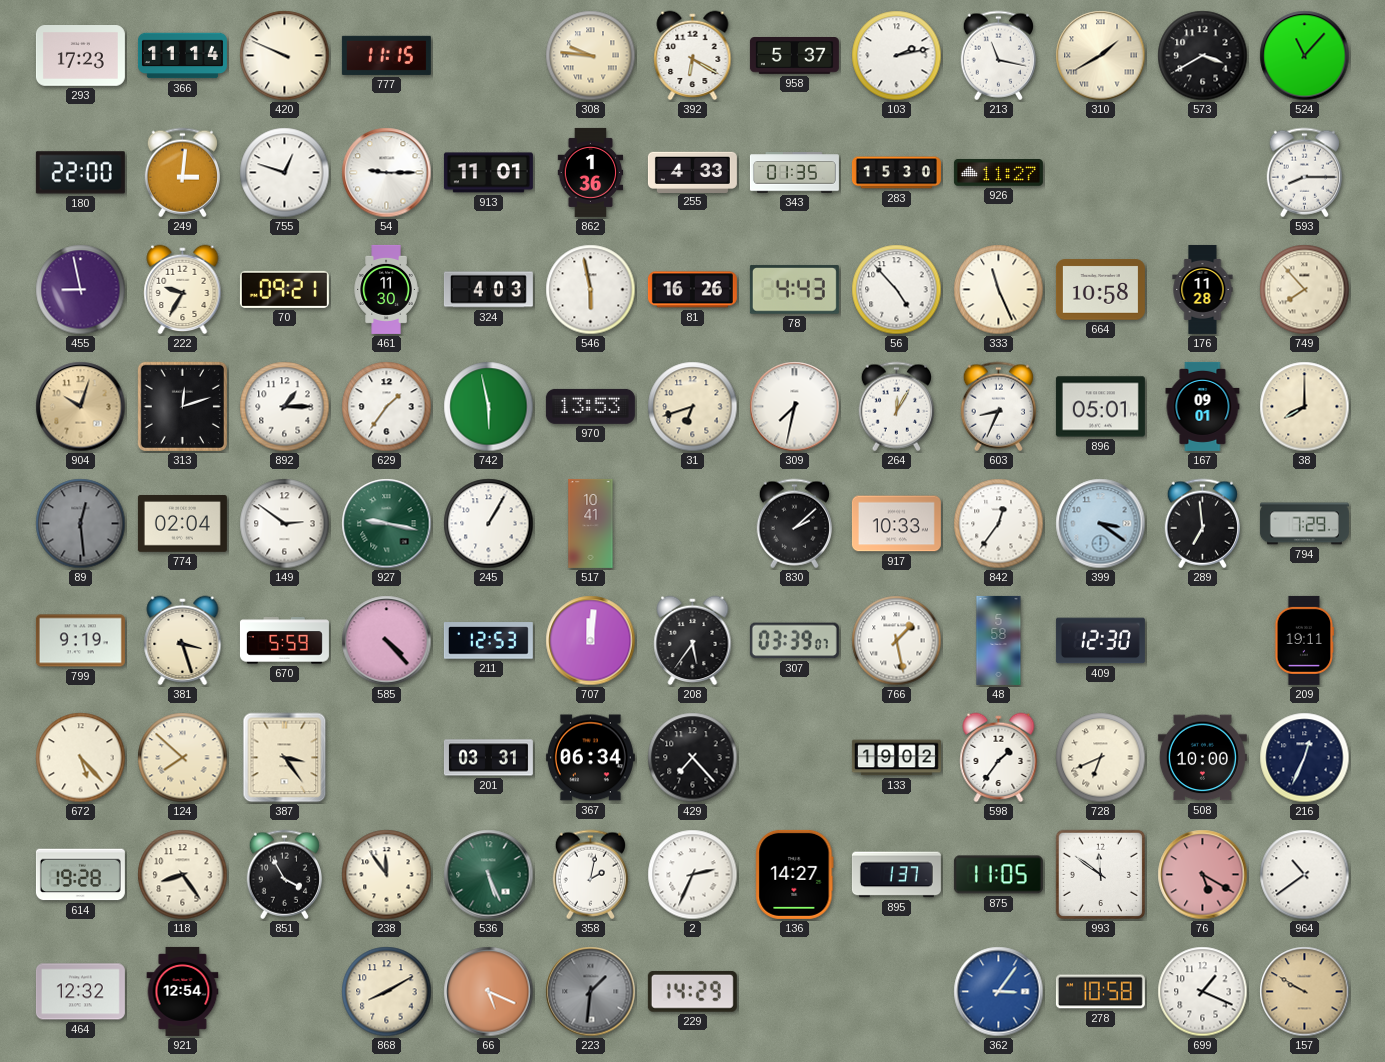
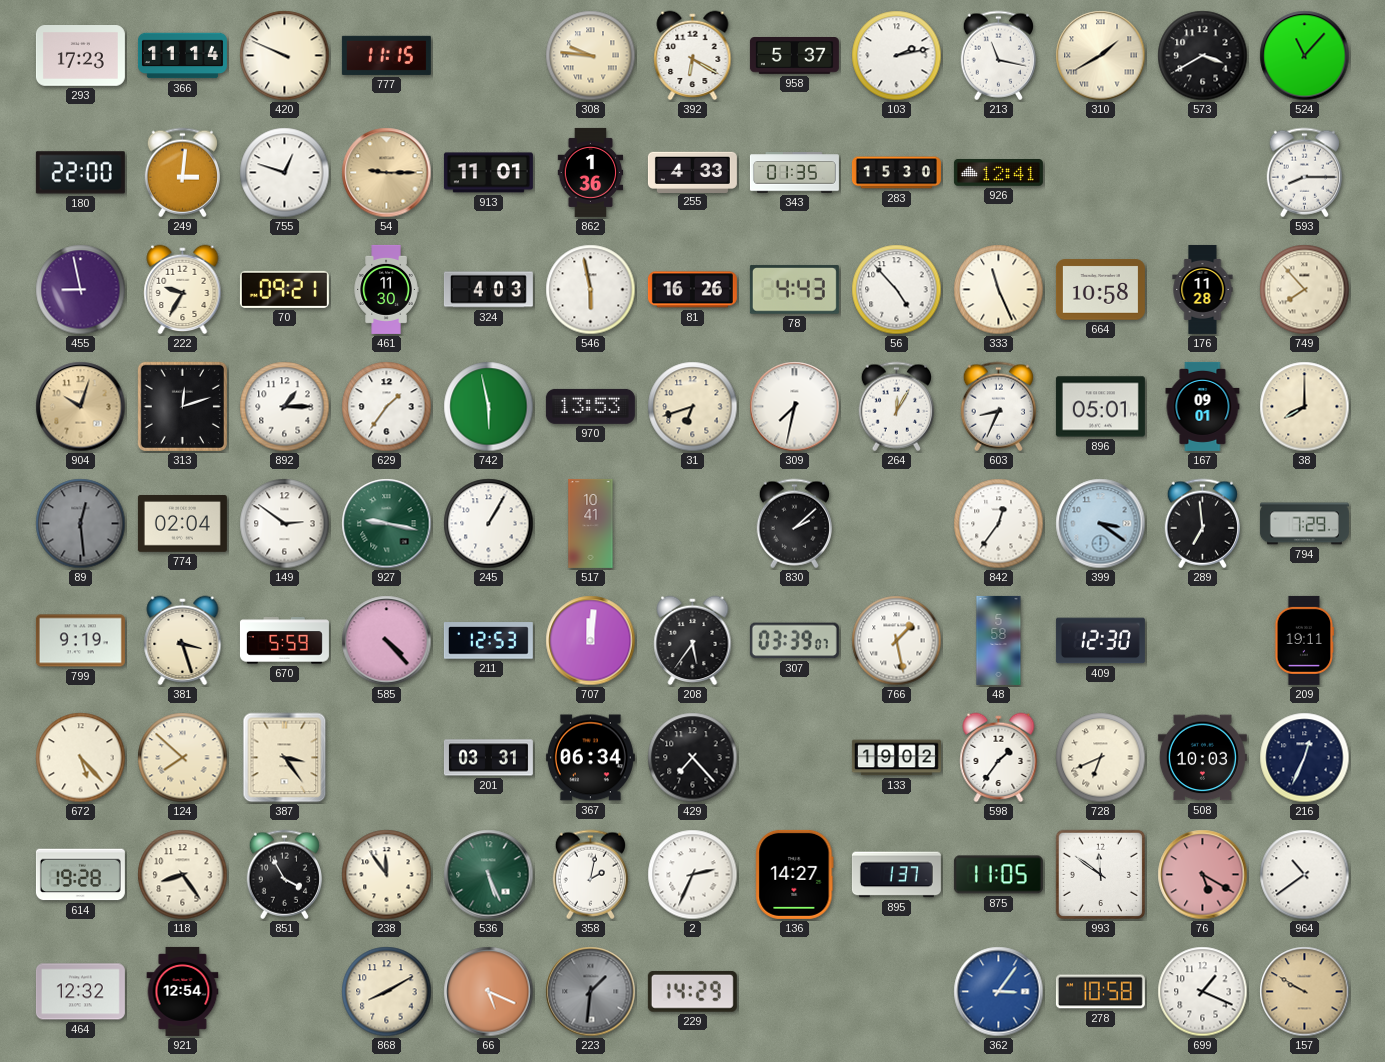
54 dial: white -> champagne (387, 173)
926: 11:27 -> 12:41 (998, 173)
917: 10:33 -> none (896, 524)
508: 10:00 -> 10:03 (1202, 758)
